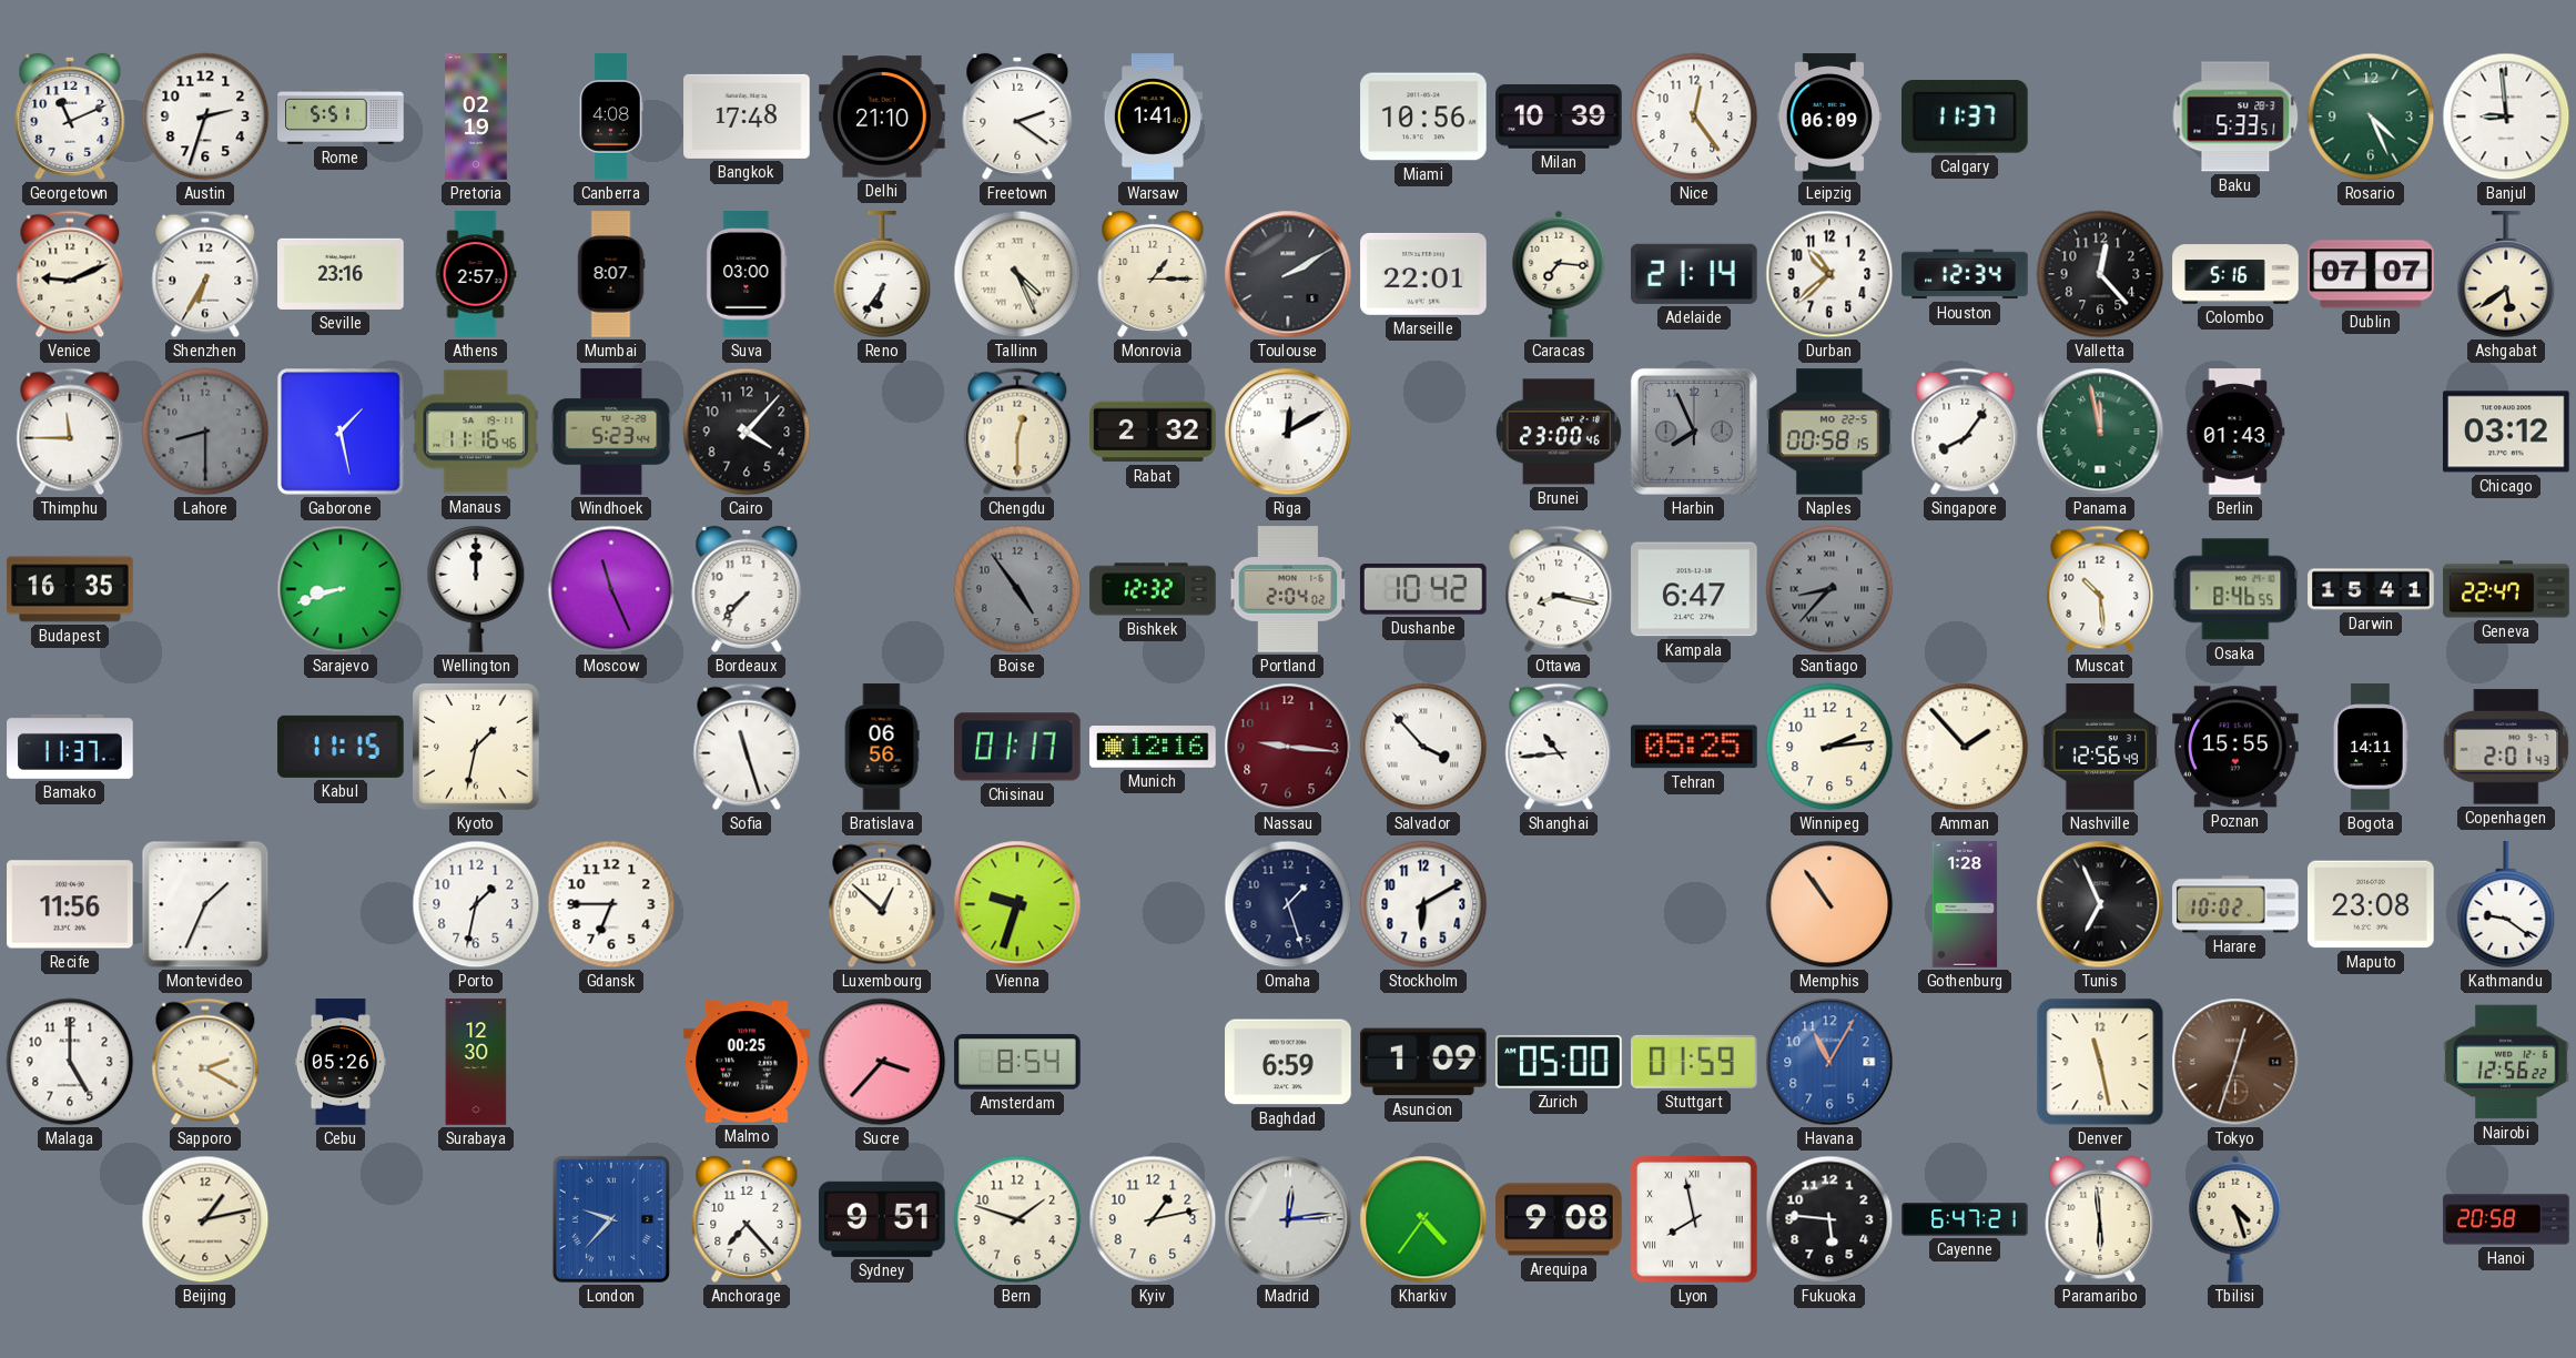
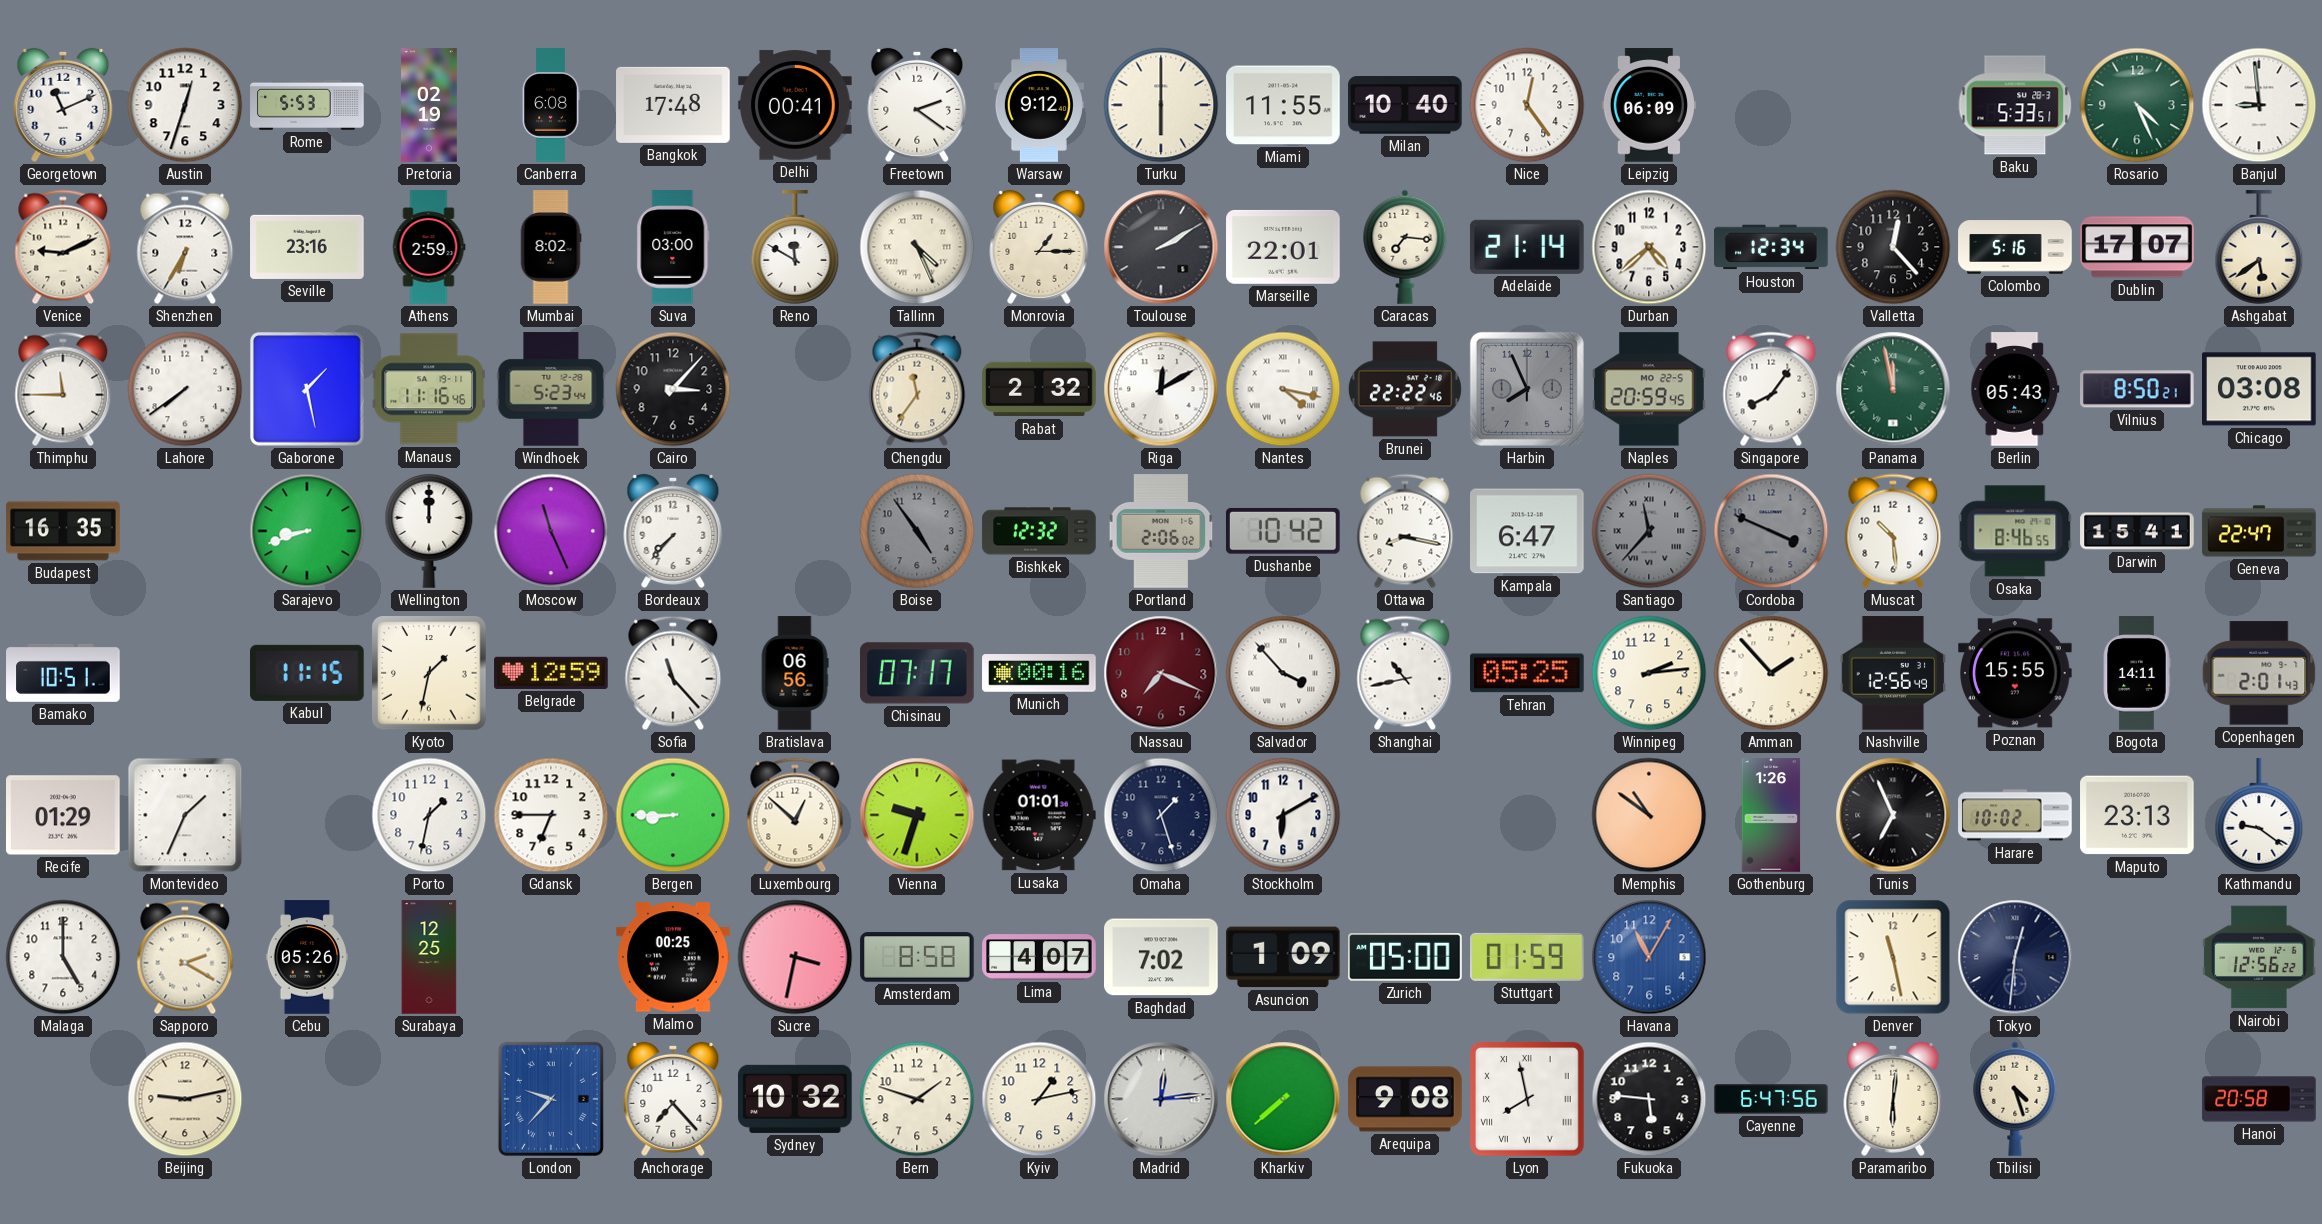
Austin: 2:33 -> 12:33 (185, 105)
Rome: 5:51 -> 5:53 (307, 105)
Canberra: 4:08 -> 6:08 (551, 105)
Delhi: 21:10 -> 00:41 (795, 105)
Warsaw: 1:41 -> 9:12 (1039, 105)
Turku: none -> 6:00 (1161, 105)
Miami: 10:56 -> 11:55 (1283, 105)
Milan: 10:39 -> 10:40 (1405, 105)
Calgary: 11:37 -> none (1965, 118)
Athens: 2:57 -> 2:59 (429, 247)
Mumbai: 8:07 -> 8:02 (551, 247)
Reno: 6:36 -> 11:50 (795, 247)
Durban: 10:38 -> 4:38 (1649, 247)
Dublin: 07:07 -> 17:07 (2137, 247)
Lahore: 8:30 -> 7:39 (185, 389)
Lahore dial: grey -> white (185, 389)
Cairo: 4:07 -> 3:07 (673, 389)
Chengdu: 12:30 -> 11:36 (917, 389)
Nantes: none -> 4:17 (1283, 389)
Brunei: 23:00 -> 22:22 (1405, 389)
Naples: 00:58 -> 20:59 (1649, 389)
Berlin: 01:43 -> 05:43 (2015, 389)
Vilnius: none -> 8:50 (2138, 389)
Chicago: 03:12 -> 03:08 (2260, 389)
Portland: 2:04 -> 2:06 (1161, 531)
Santiago: 8:37 -> 11:37 (1649, 531)
Cordoba: none -> 3:49 (1771, 531)
Bamako: 11:37 -> 10:51 (63, 673)
Belgrade: none -> 12:59 (551, 673)
Sofia: 11:27 -> 11:23 (673, 673)
Chisinau: 01:17 -> 07:17 (918, 673)
Munich: 12:16 -> 00:16 (1039, 674)
Nassau: 9:16 -> 7:19 (1161, 673)
Shanghai: 10:44 -> 10:43 (1405, 673)
Recife: 11:56 -> 01:29 (63, 815)
Bergen: none -> 8:45 (673, 815)
Lusaka: none -> 01:01 (1039, 815)
Memphis: 10:54 -> 10:51 (1649, 815)
Gothenburg: 1:28 -> 1:26 (1771, 815)
Maputo: 23:08 -> 23:13 (2137, 815)
Surabaya: 12:30 -> 12:25 (429, 957)
Sucre: 3:37 -> 3:32 (795, 957)
Amsterdam: 8:54 -> 8:58 (917, 957)
Lima: none -> 4:07 (1039, 957)
Baghdad: 6:59 -> 7:02 (1161, 957)
Tokyo: 12:33 -> 12:31 (2015, 957)
Tokyo dial: brown -> navy (2015, 957)
Beijing: 1:13 -> 9:13 (185, 1099)
Sydney: 9:51 -> 10:32 (796, 1099)
Kharkiv: 4:36 -> 7:38 (1283, 1099)
Cayenne: 6:47:21 -> 6:47:56 (1771, 1100)
Paramaribo: 5:59 -> 6:01 (1893, 1099)
